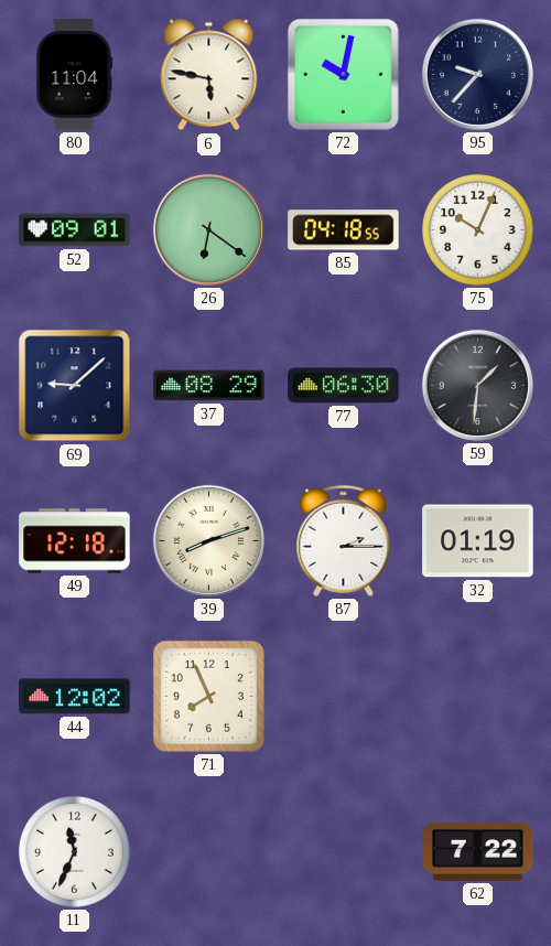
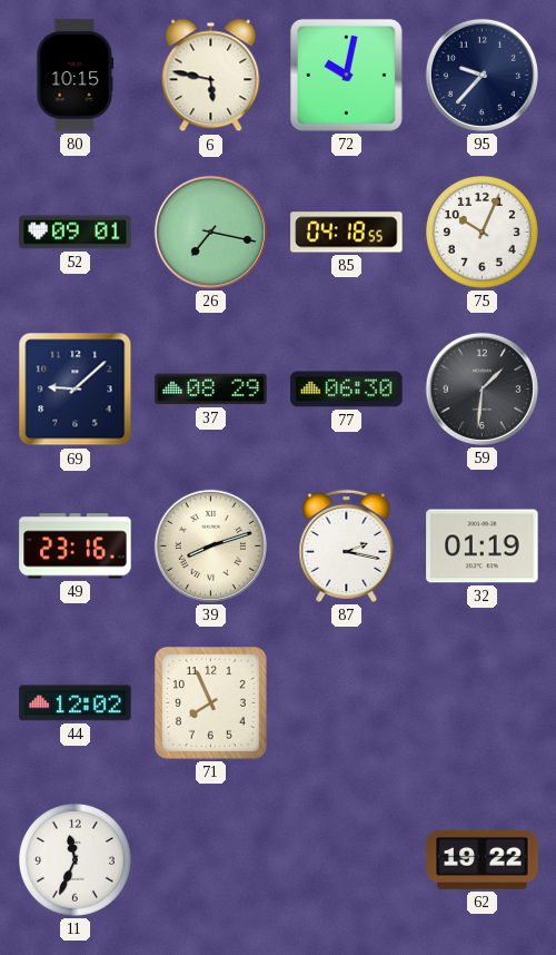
80: 11:04 -> 10:15 (76, 76)
26: 6:21 -> 7:17 (210, 232)
49: 12:18 -> 23:16 (76, 547)
87: 2:15 -> 2:17 (347, 545)
62: 7:22 -> 19:22 (483, 859)
